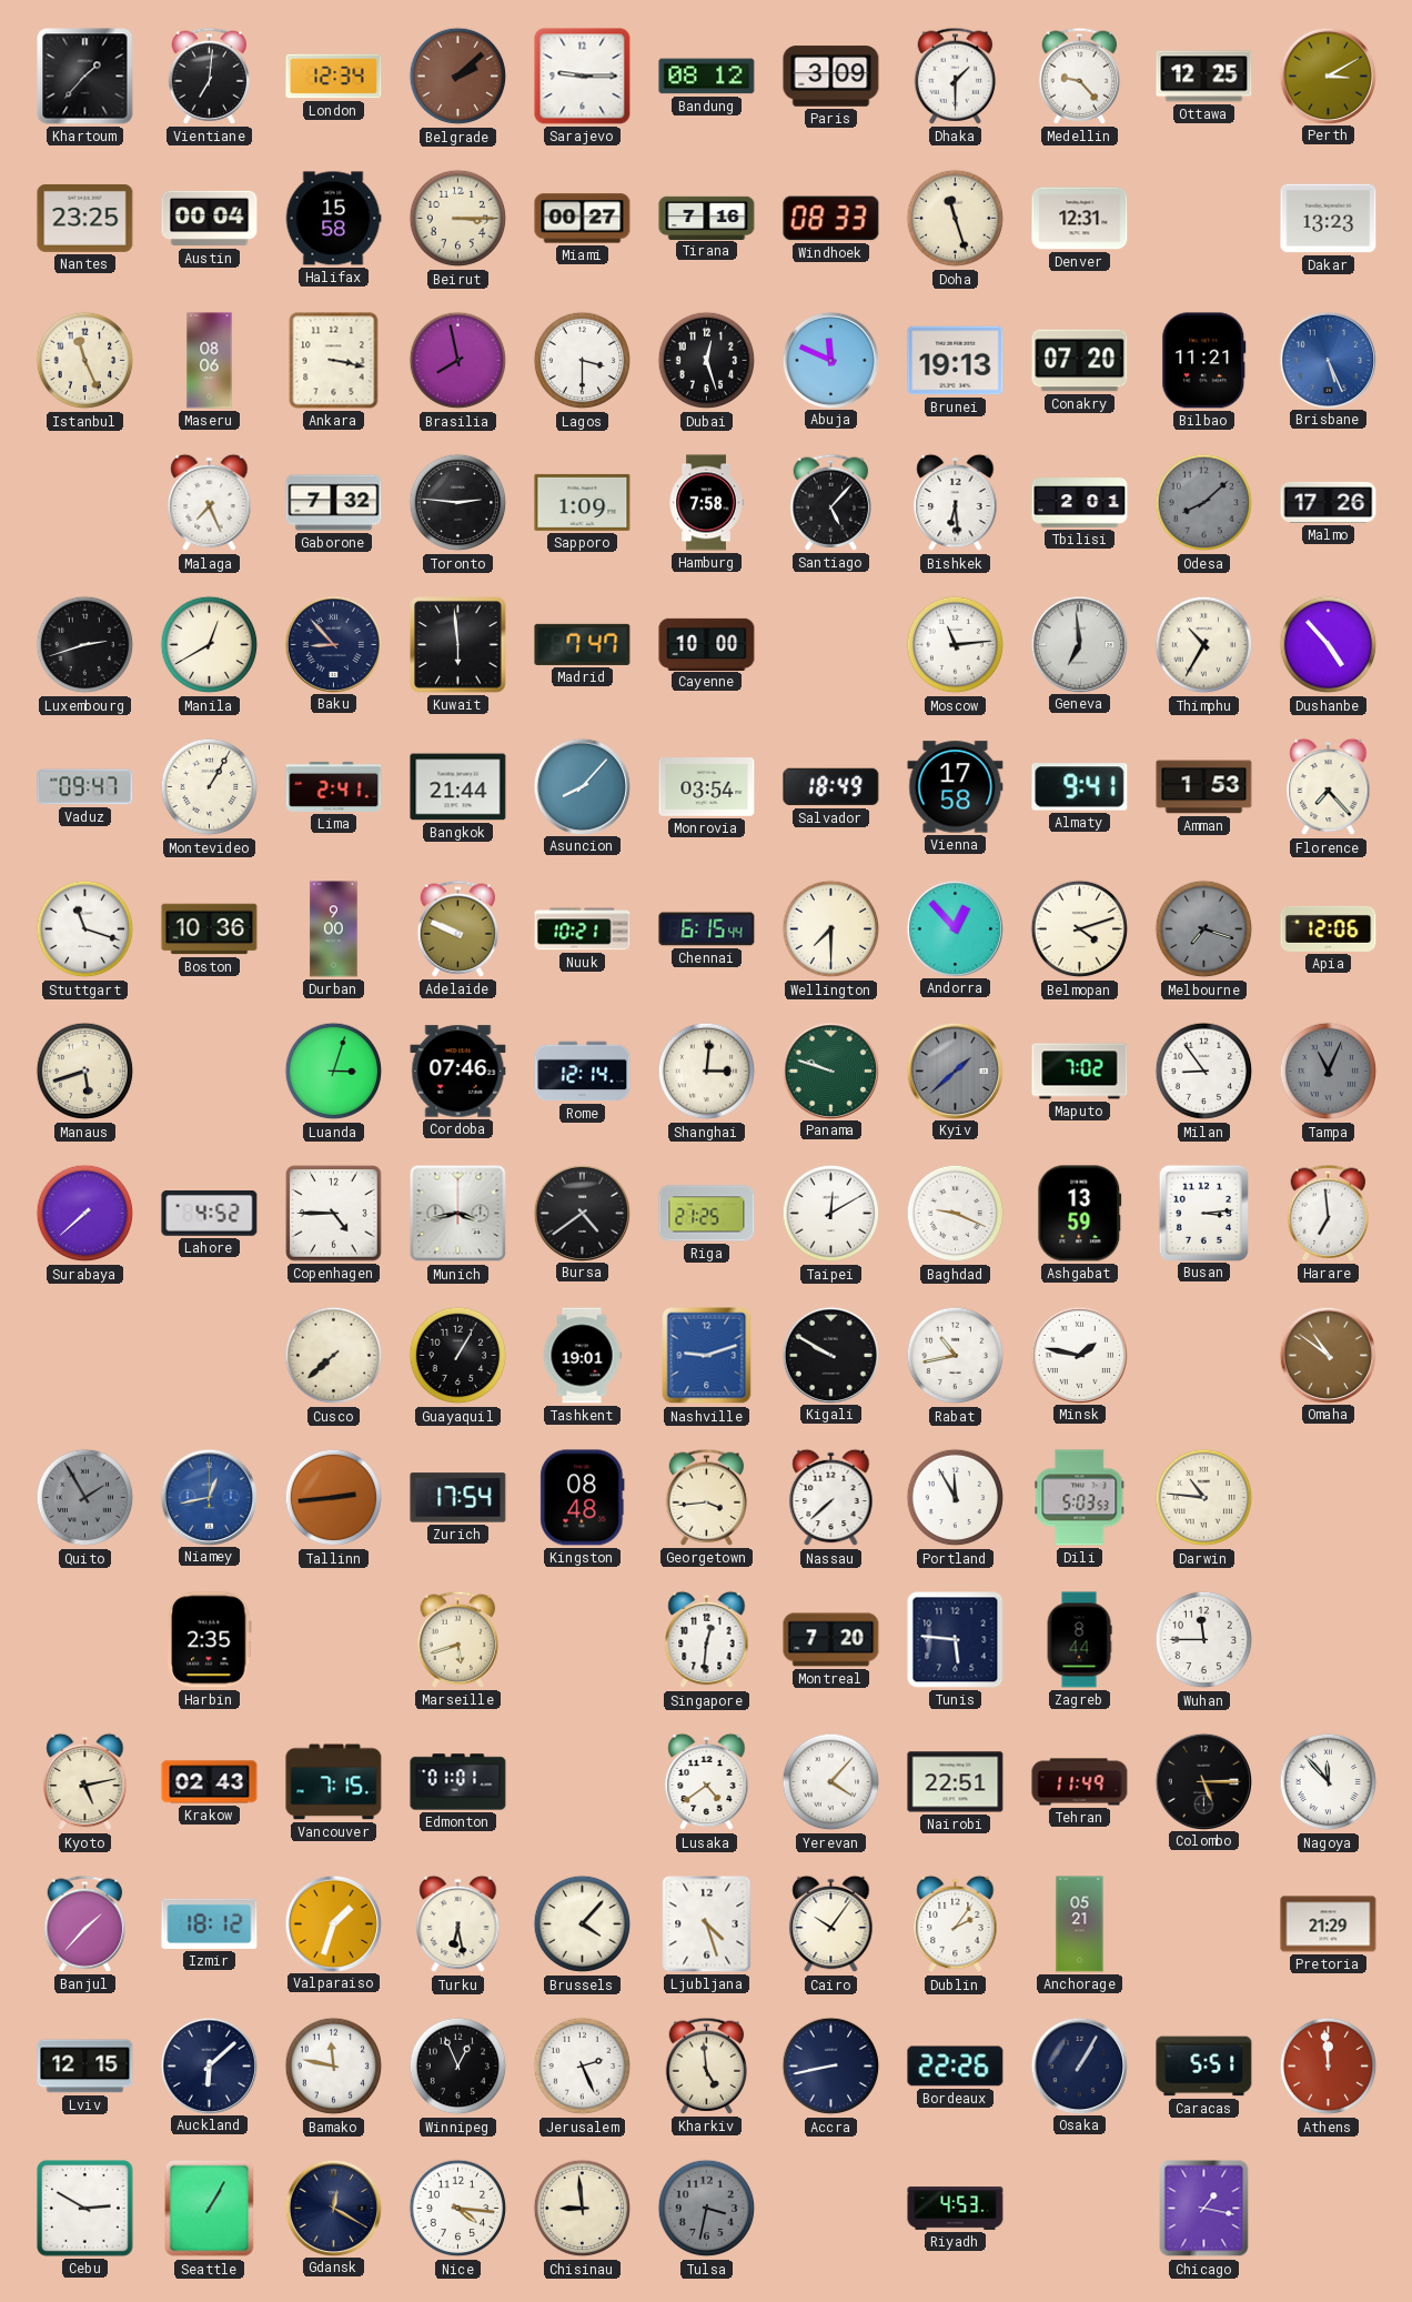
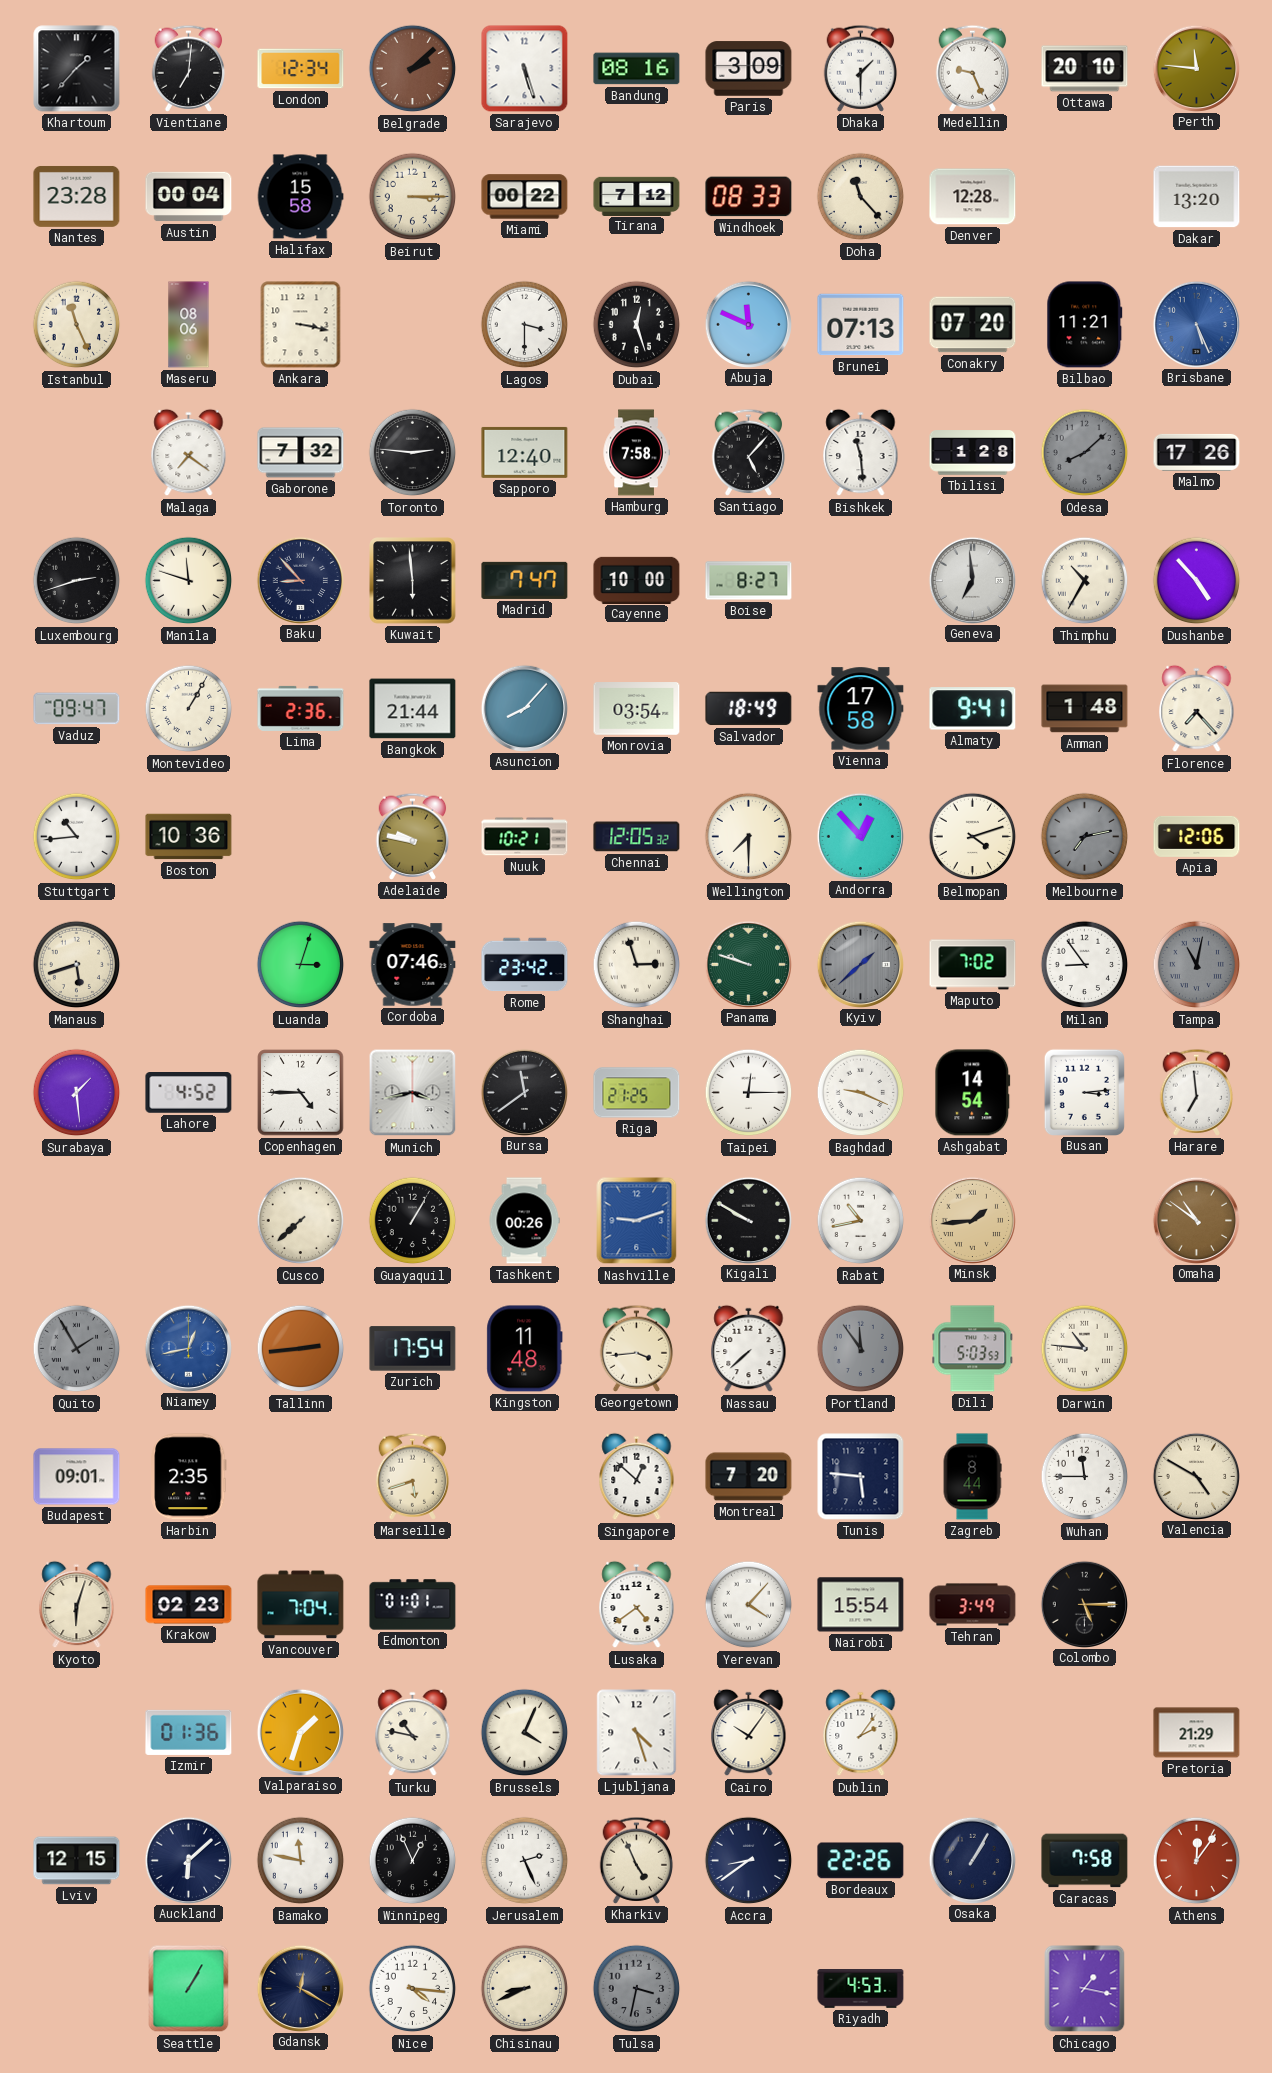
Sarajevo: 9:15 -> 5:27 (525, 69)
Bandung: 08:12 -> 08:16 (637, 69)
Medellin: 9:23 -> 9:26 (973, 68)
Ottawa: 12:25 -> 20:10 (1085, 69)
Perth: 3:10 -> 11:46 (1196, 68)
Nantes: 23:25 -> 23:28 (77, 196)
Miami: 00:27 -> 00:22 (525, 197)
Tirana: 7:16 -> 7:12 (637, 196)
Doha: 11:27 -> 11:23 (861, 197)
Denver: 12:31 -> 12:28 (973, 197)
Dakar: 13:23 -> 13:20 (1197, 197)
Brasilia: 7:58 -> none (458, 361)
Brunei: 19:13 -> 07:13 (861, 325)
Malaga: 7:26 -> 7:21 (189, 453)
Sapporo: 1:09 -> 12:40 (525, 452)
Bishkek: 6:29 -> 11:29 (861, 453)
Tbilisi: 2:01 -> 1:28 (973, 453)
Manila: 12:40 -> 11:48 (189, 581)
Boise: none -> 8:27 (749, 581)
Moscow: 11:14 -> none (956, 645)
Lima: 2:41 -> 2:36 (301, 708)
Amman: 1:53 -> 1:48 (1085, 709)
Stuttgart: 11:18 -> 10:44 (77, 837)
Durban: 9:00 -> none (334, 929)
Adelaide: 9:49 -> 9:47 (413, 836)
Chennai: 6:15 -> 12:05 (637, 837)
Melbourne: 7:18 -> 7:13 (1085, 837)
Rome: 12:14 -> 23:42 (525, 965)
Shanghai: 3:01 -> 2:57 (637, 965)
Tampa: 11:04 -> 11:02 (1197, 965)
Surabaya: 7:38 -> 1:29 (77, 1093)
Bursa: 4:39 -> 11:39 (524, 1092)
Taipei: 12:10 -> 12:15 (749, 1093)
Ashgabat: 13:59 -> 14:54 (973, 1093)
Tashkent: 19:01 -> 00:26 (524, 1221)
Minsk: 1:47 -> 1:44 (972, 1220)
Minsk dial: white -> champagne (972, 1220)
Kingston: 08:48 -> 11:48 (525, 1349)
Portland: 11:55 -> 11:54 (861, 1349)
Portland dial: white -> grey (861, 1349)
Budapest: none -> 09:01 (77, 1477)
Singapore: 12:31 -> 12:52 (637, 1477)
Valencia: none -> 4:50 (1196, 1476)
Kyoto: 5:13 -> 6:03 (77, 1605)
Krakow: 02:43 -> 02:23 (189, 1605)
Vancouver: 7:15 -> 7:04 (301, 1605)
Nairobi: 22:51 -> 15:54 (861, 1605)
Tehran: 11:49 -> 3:49 (973, 1605)
Nagoya: 11:53 -> none (1329, 1782)
Banjul: 1:37 -> none (85, 1923)
Izmir: 18:12 -> 01:36 (189, 1732)
Turku: 6:28 -> 10:47 (413, 1733)
Brussels: 4:07 -> 4:04 (525, 1733)
Anchorage: 05:21 -> none (1080, 1924)
Kharkiv: 4:59 -> 4:56 (637, 1860)
Accra: 8:43 -> 8:39 (749, 1861)
Caracas: 5:51 -> 7:58 (1085, 1861)
Athens: 11:59 -> 12:06 (1197, 1861)
Cebu: 2:50 -> none (85, 2209)
Chisinau: 8:59 -> 8:41 (525, 1989)
